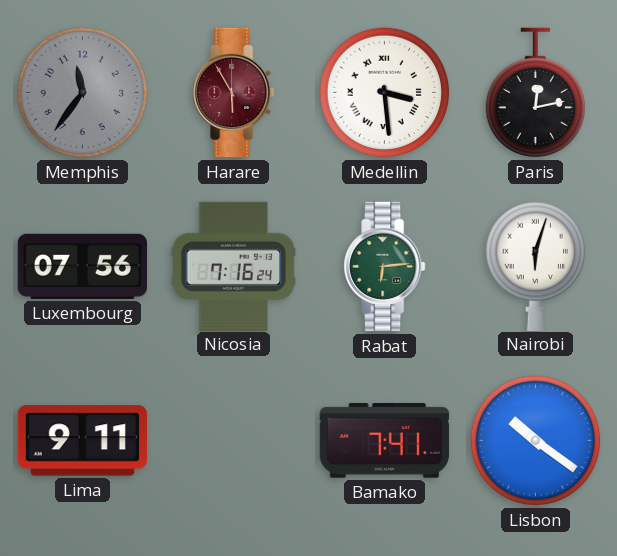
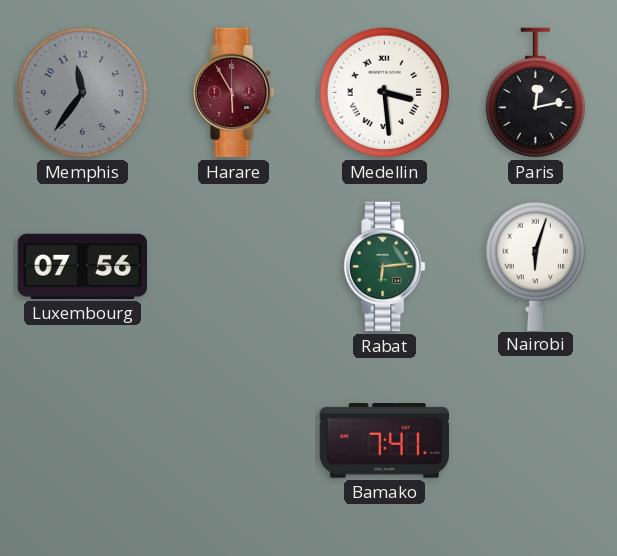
Nicosia: 7:16 -> none (234, 266)
Lima: 9:11 -> none (82, 441)
Lisbon: 10:21 -> none (536, 441)
